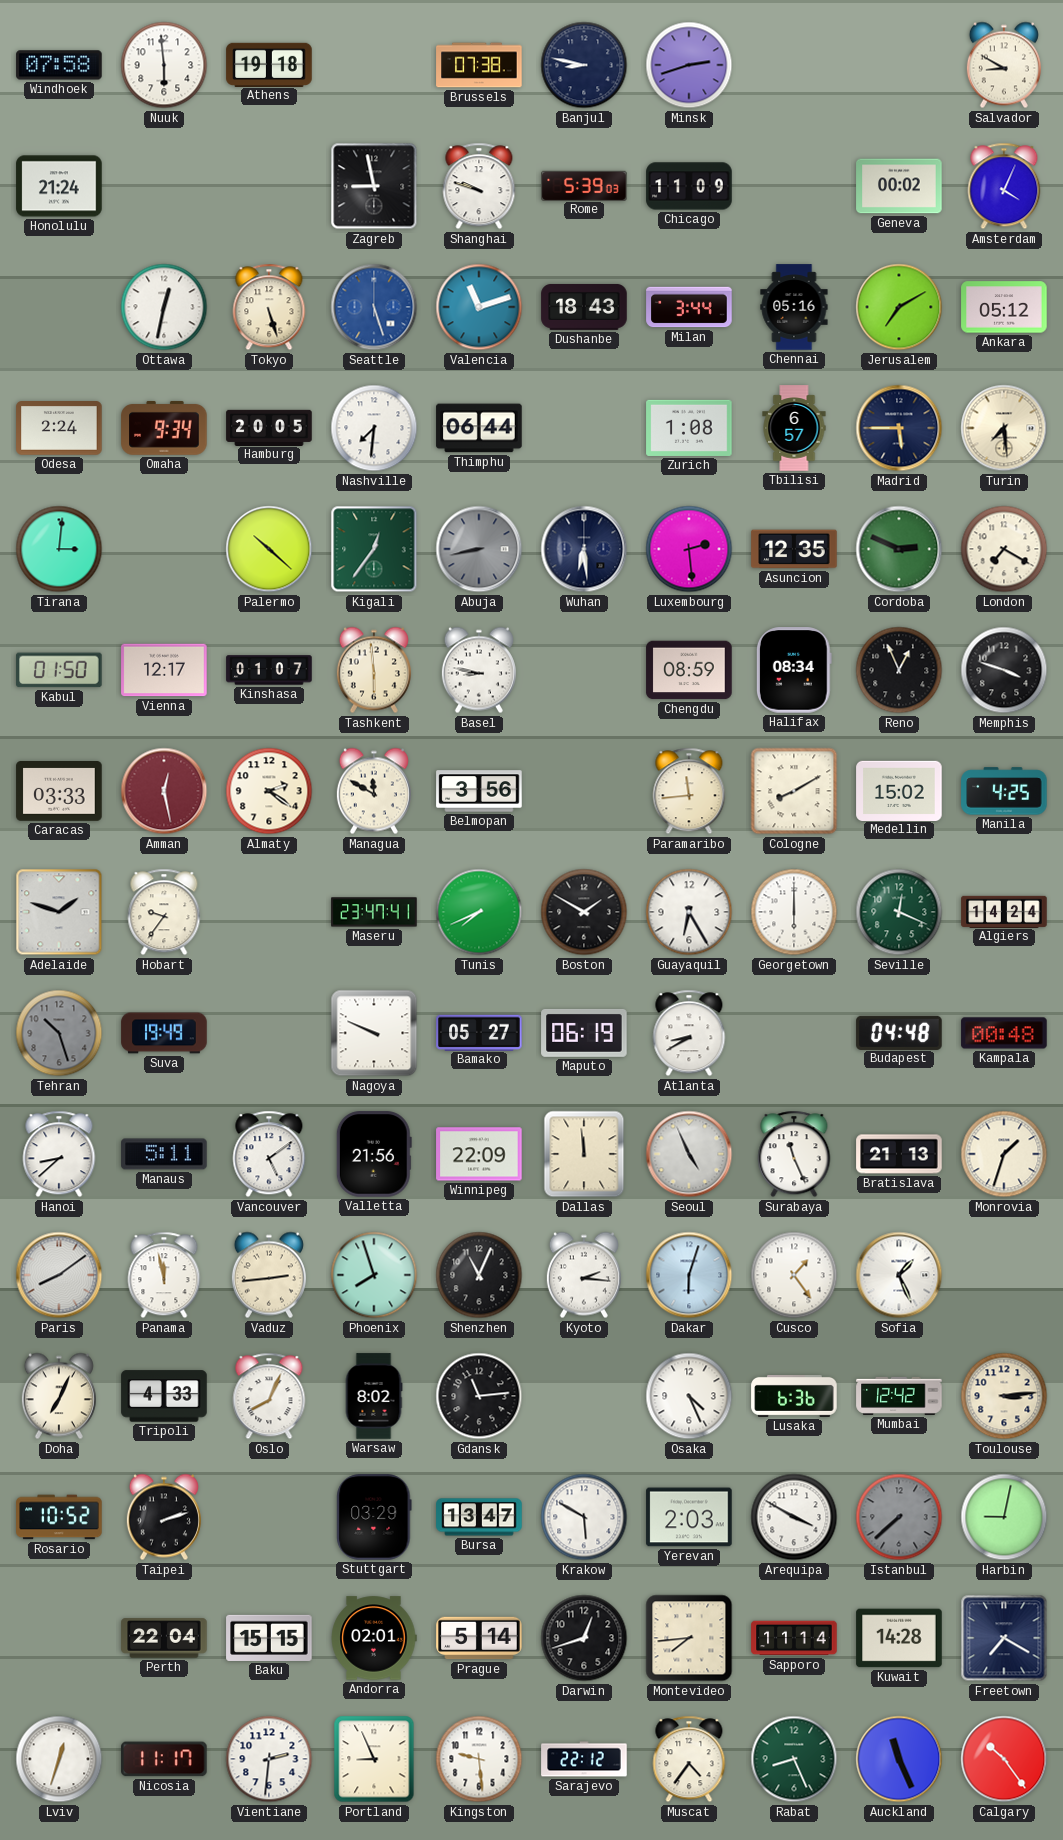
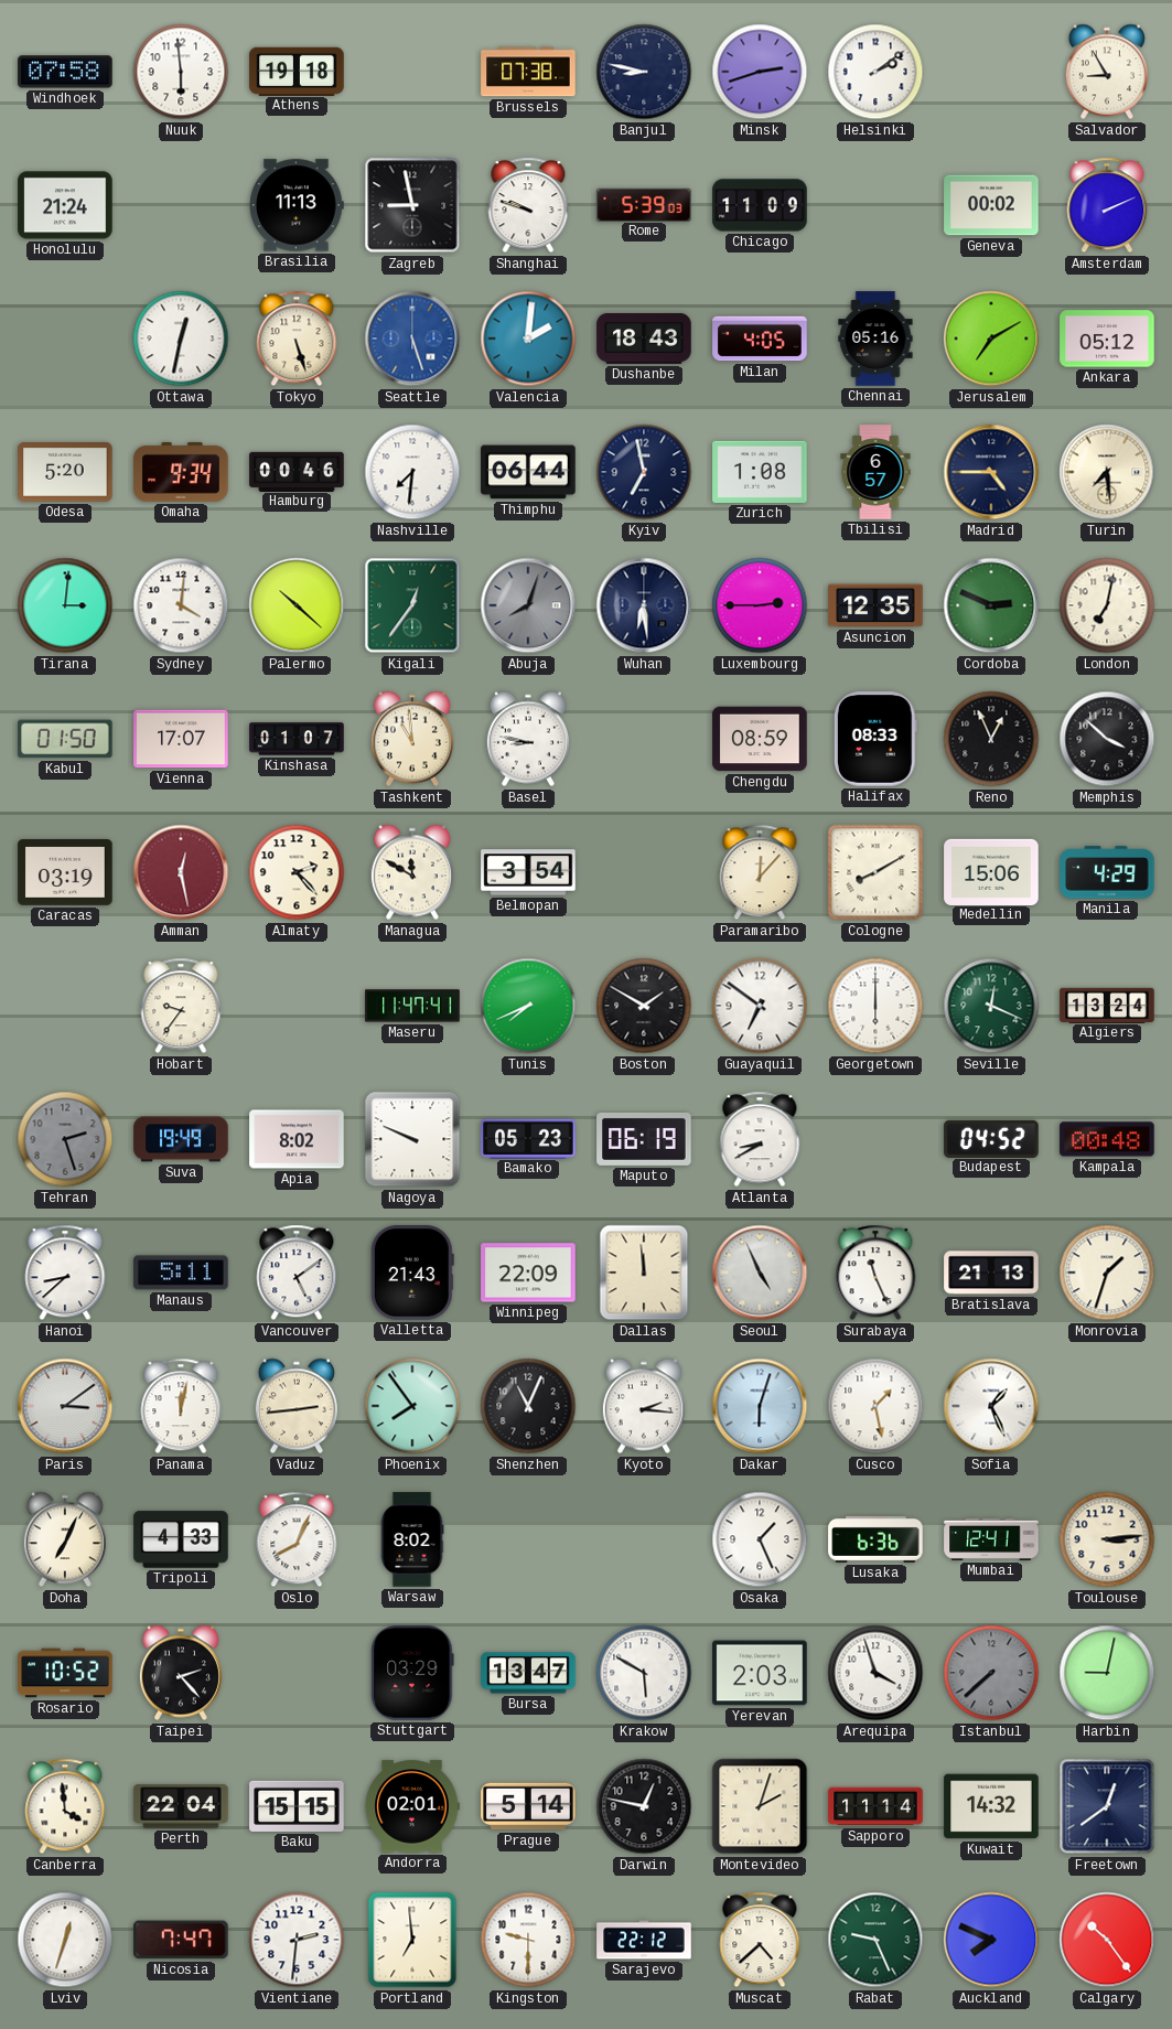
Helsinki: none -> 2:09 (875, 72)
Salvador: 8:50 -> 8:55 (1107, 72)
Brasilia: none -> 11:13 (297, 205)
Amsterdam: 4:04 -> 2:11 (1107, 205)
Valencia: 11:12 -> 2:01 (528, 339)
Milan: 3:44 -> 4:05 (760, 339)
Odesa: 2:24 -> 5:20 (65, 472)
Hamburg: 20:05 -> 00:46 (297, 471)
Kyiv: none -> 6:58 (644, 472)
Madrid: 5:45 -> 4:45 (991, 472)
Sydney: none -> 4:01 (181, 605)
Abuja: 8:43 -> 8:03 (528, 605)
Luxembourg: 2:29 -> 2:45 (760, 605)
London: 7:20 -> 7:02 (1107, 605)
Vienna: 12:17 -> 17:07 (181, 739)
Tashkent: 5:59 -> 10:59 (412, 739)
Halifax: 08:34 -> 08:33 (875, 739)
Memphis: 3:48 -> 3:52 (1107, 739)
Caracas: 03:33 -> 03:19 (65, 873)
Almaty: 2:21 -> 2:23 (297, 872)
Belmopan: 3:56 -> 3:54 (528, 872)
Paramaribo: 11:44 -> 12:07 (760, 872)
Medellin: 15:02 -> 15:06 (991, 871)
Manila: 4:25 -> 4:29 (1107, 872)
Adelaide: 1:48 -> none (59, 912)
Maseru: 23:47 -> 11:47 (412, 1006)
Guayaquil: 6:25 -> 6:51 (760, 1006)
Algiers: 14:24 -> 13:24 (1107, 1005)
Tehran: 10:27 -> 2:27 (65, 1139)
Apia: none -> 8:02 (297, 1139)
Bamako: 05:27 -> 05:23 (528, 1138)
Budapest: 04:48 -> 04:52 (991, 1138)
Valletta: 21:56 -> 21:43 (412, 1273)
Paris: 8:09 -> 3:09 (65, 1406)
Panama: 11:58 -> 12:02 (181, 1406)
Phoenix: 7:57 -> 7:54 (412, 1406)
Cusco: 1:24 -> 1:28 (875, 1406)
Gdansk: 11:14 -> none (479, 1396)
Osaka: 4:26 -> 1:26 (760, 1539)
Mumbai: 12:42 -> 12:41 (991, 1539)
Taipei: 2:12 -> 2:23 (181, 1673)
Arequipa: 3:50 -> 3:57 (875, 1673)
Canberra: none -> 3:59 (65, 1806)
Darwin: 12:42 -> 12:47 (644, 1806)
Montevideo: 7:44 -> 2:03 (760, 1806)
Kuwait: 14:28 -> 14:32 (991, 1806)
Freetown: 7:20 -> 12:39 (1107, 1806)
Nicosia: 11:17 -> 7:47 (181, 1940)
Portland: 8:56 -> 6:59 (412, 1940)
Kingston: 9:29 -> 9:30 (528, 1940)
Muscat: 4:36 -> 4:38 (760, 1940)
Rabat: 8:26 -> 9:26 (875, 1940)
Auckland: 11:26 -> 7:49 (991, 1940)
